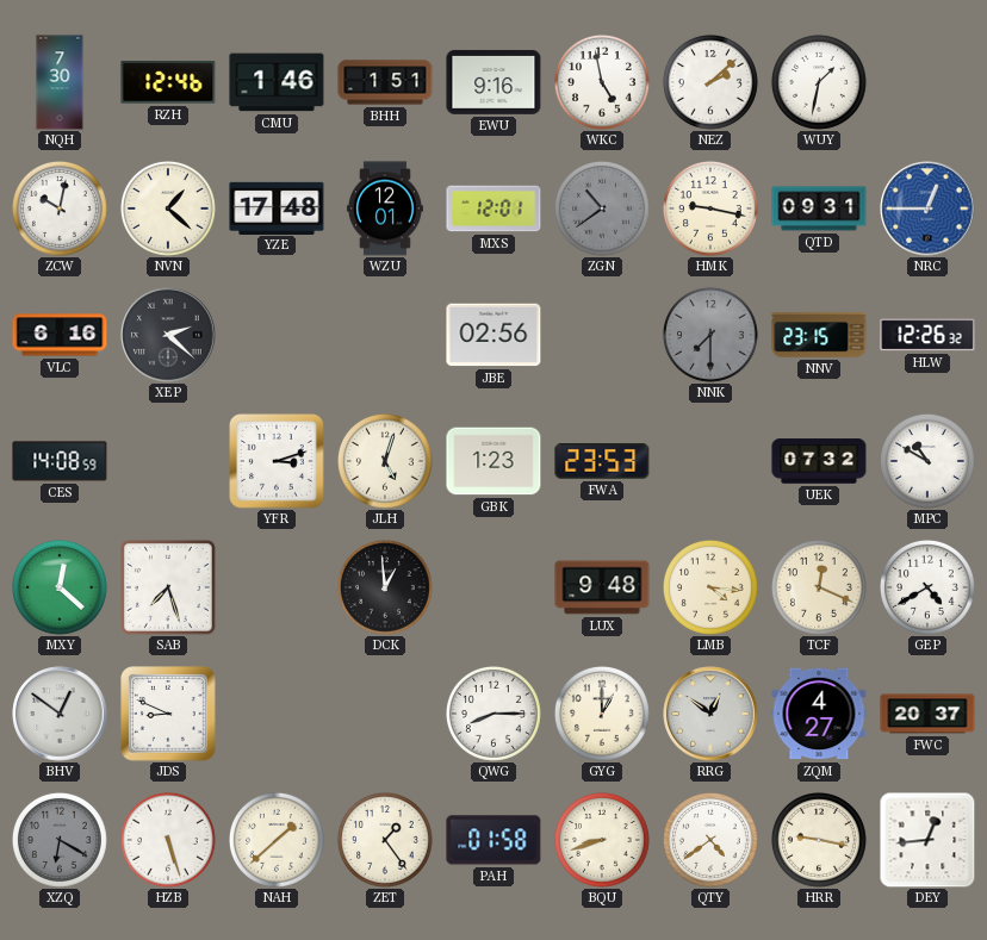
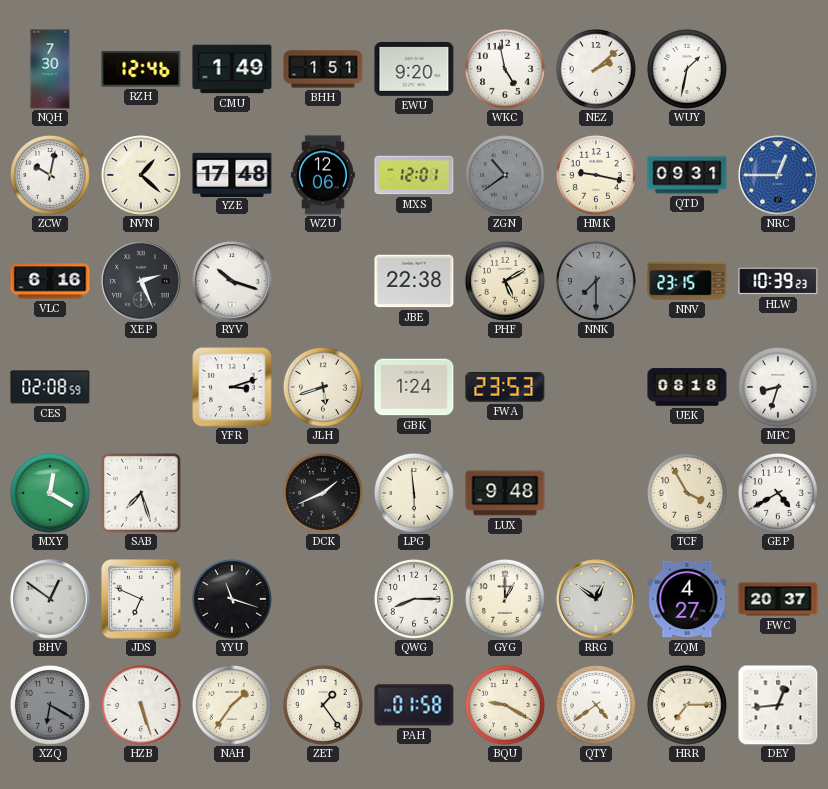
CMU: 1:46 -> 1:49 (232, 69)
EWU: 9:16 -> 9:20 (414, 69)
WZU: 12:01 -> 12:06 (323, 175)
XEP: 2:22 -> 2:26 (141, 281)
RYV: none -> 10:18 (232, 281)
JBE: 02:56 -> 22:38 (414, 281)
PHF: none -> 5:10 (505, 281)
HLW: 12:26 -> 10:39 (778, 281)
CES: 14:08 -> 02:08 (50, 387)
JLH: 5:03 -> 5:42 (323, 387)
GBK: 1:23 -> 1:24 (414, 387)
UEK: 07:32 -> 08:18 (687, 387)
MPC: 10:50 -> 8:33 (778, 387)
MXY: 12:22 -> 12:20 (50, 493)
DCK: 12:59 -> 1:41 (323, 493)
LPG: none -> 5:59 (414, 493)
LMB: 4:16 -> none (710, 587)
TCF: 12:19 -> 3:55 (687, 493)
JDS: 8:49 -> 6:49 (141, 599)
YYU: none -> 11:18 (232, 599)
NAH: 1:38 -> 1:36 (232, 705)
BQU: 8:42 -> 9:20 (505, 705)
HRR: 9:17 -> 7:15 (687, 705)
